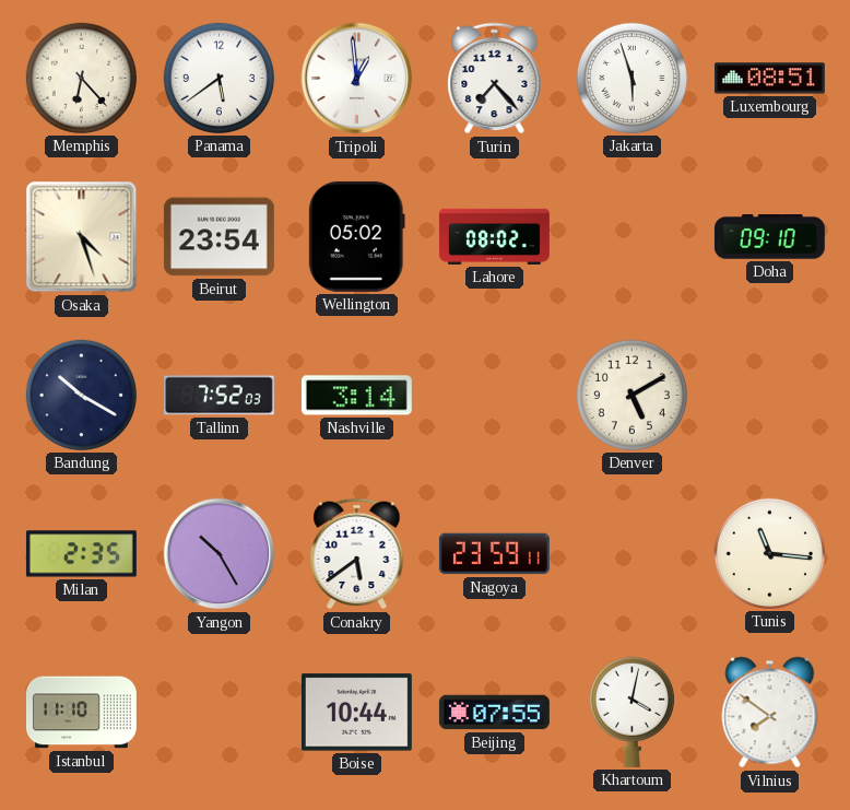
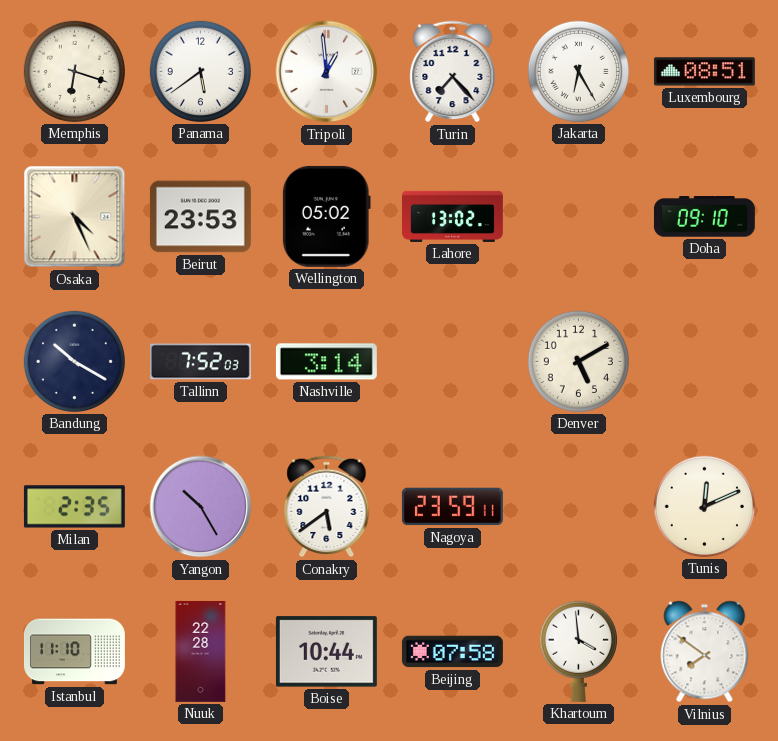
Memphis: 6:23 -> 6:18 (74, 71)
Jakarta: 5:57 -> 6:25 (578, 71)
Osaka: 4:27 -> 4:26 (75, 217)
Beirut: 23:54 -> 23:53 (200, 217)
Lahore: 08:02 -> 13:02 (452, 216)
Tunis: 11:16 -> 12:11 (704, 506)
Nuuk: none -> 22:28 (201, 651)
Beijing: 07:55 -> 07:58 (452, 652)
Khartoum: 4:02 -> 3:59 (578, 651)
